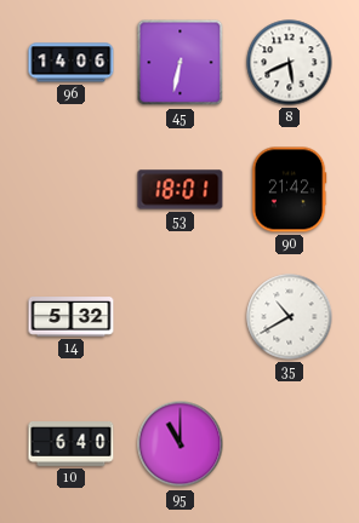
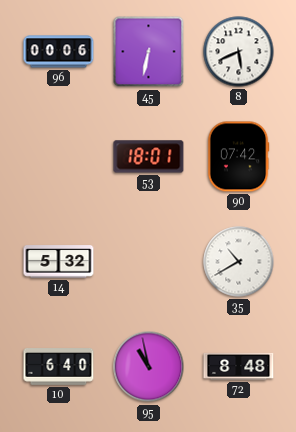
96: 14:06 -> 00:06 (59, 52)
90: 21:42 -> 07:42 (238, 157)
95: 11:00 -> 10:58 (149, 367)
72: none -> 8:48 (239, 366)
